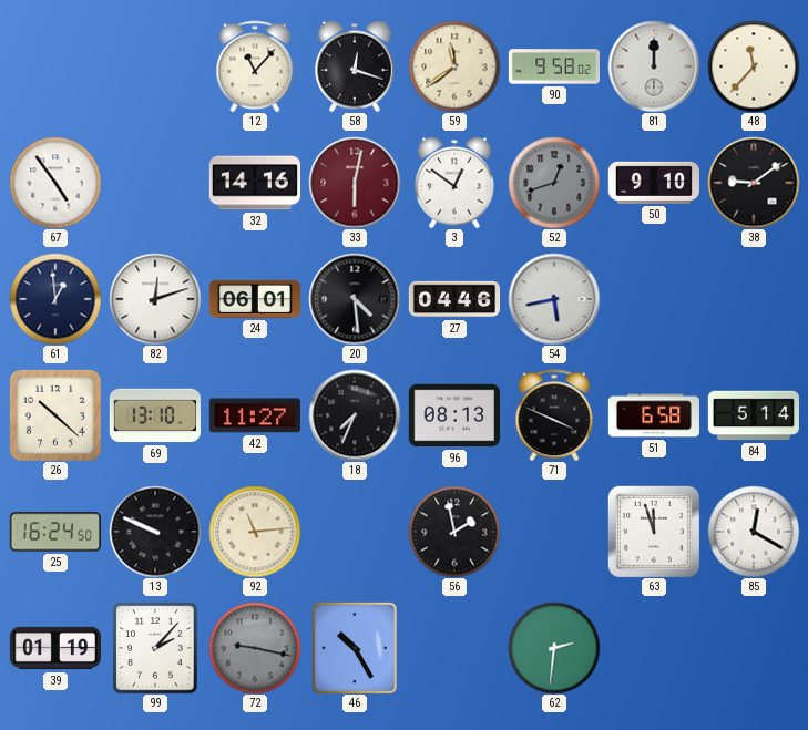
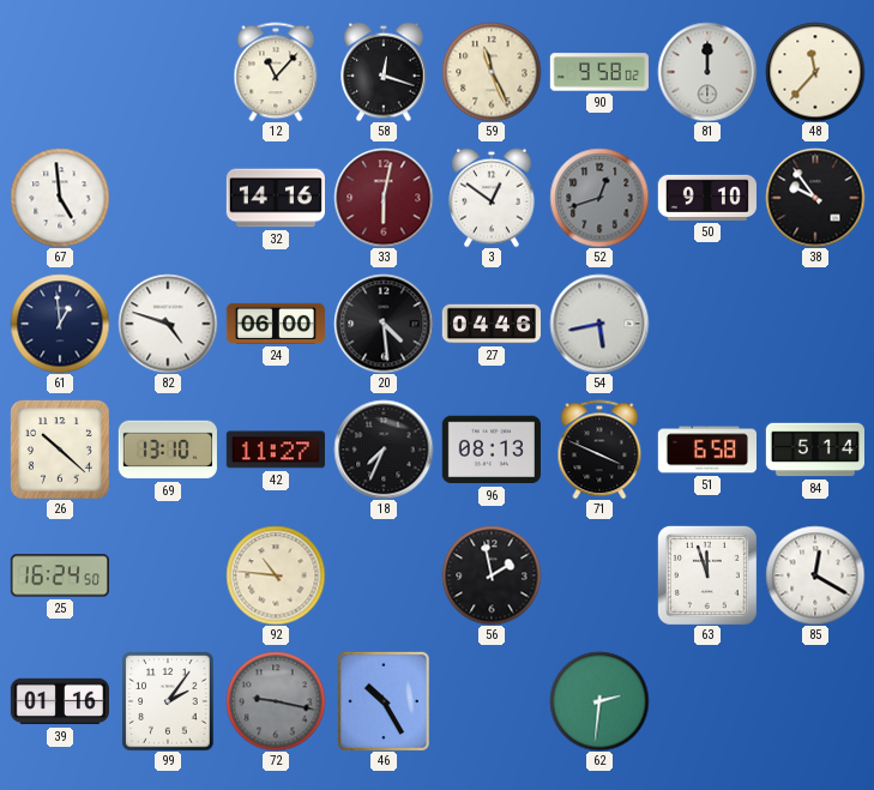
59: 11:39 -> 11:26 (492, 72)
67: 4:54 -> 4:59 (60, 198)
38: 9:09 -> 9:54 (815, 198)
82: 12:12 -> 4:48 (168, 324)
24: 06:01 -> 06:00 (275, 324)
13: 9:49 -> none (155, 532)
92: 11:14 -> 10:46 (276, 575)
39: 01:19 -> 01:16 (59, 701)
99: 2:07 -> 2:06 (168, 701)
